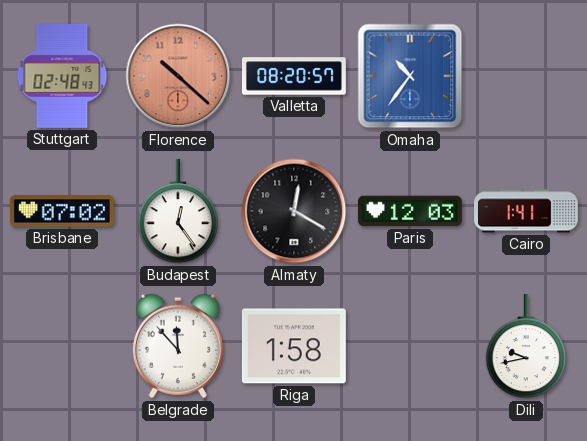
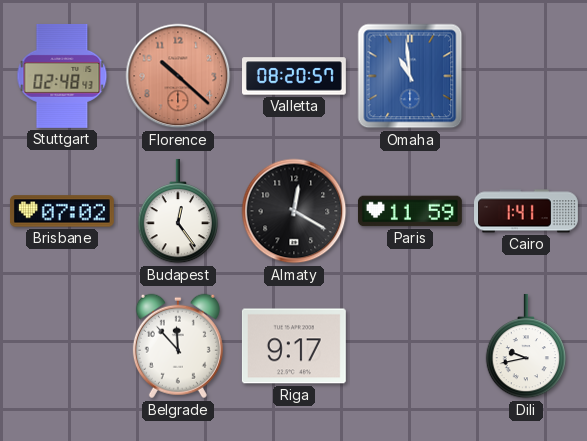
Omaha: 10:36 -> 10:59 (410, 76)
Paris: 12:03 -> 11:59 (410, 211)
Riga: 1:58 -> 9:17 (294, 346)
